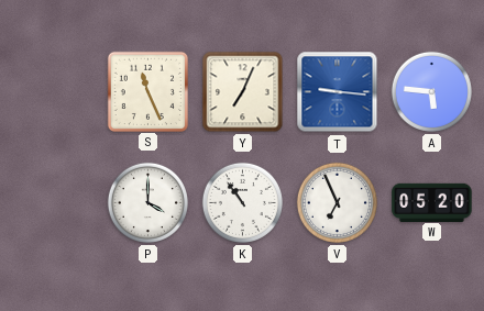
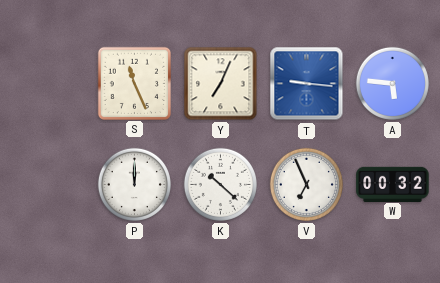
P: 4:00 -> 12:00 (134, 184)
K: 10:54 -> 10:22 (220, 184)
W: 05:20 -> 00:32 (393, 184)
